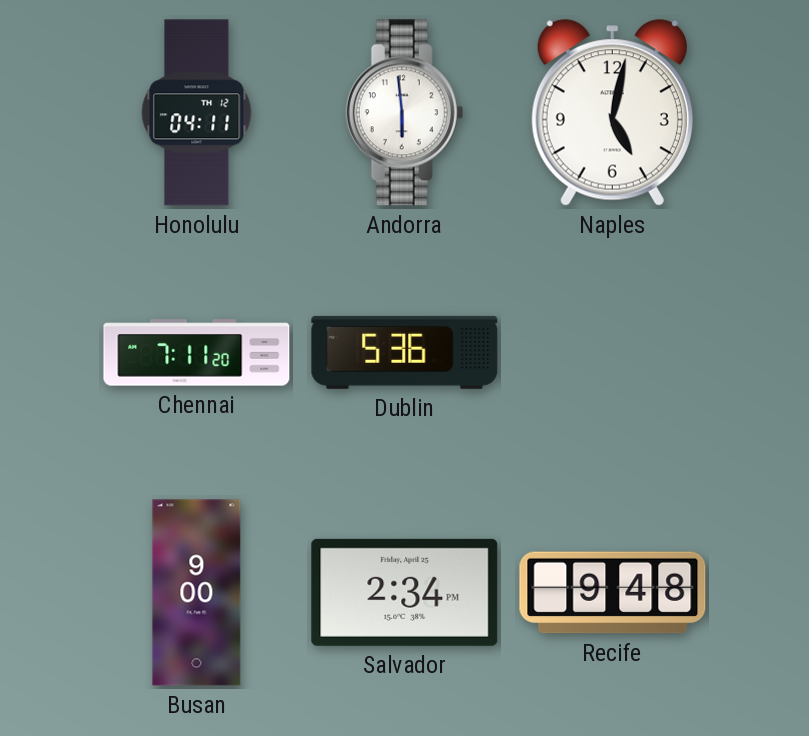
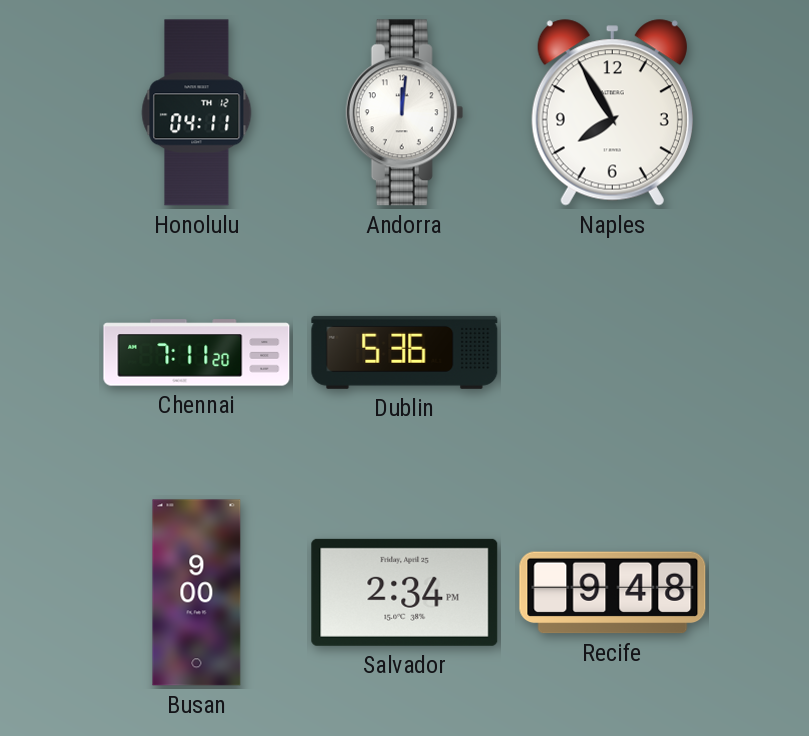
Andorra: 5:59 -> 12:01 (405, 113)
Naples: 5:02 -> 7:55 (612, 113)
